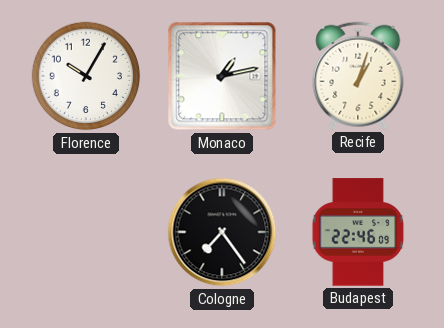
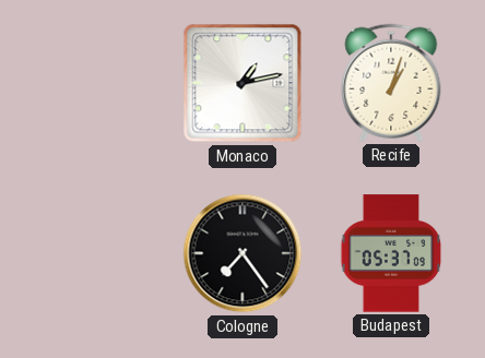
Florence: 10:05 -> none (86, 76)
Budapest: 22:46 -> 05:37 (391, 253)
